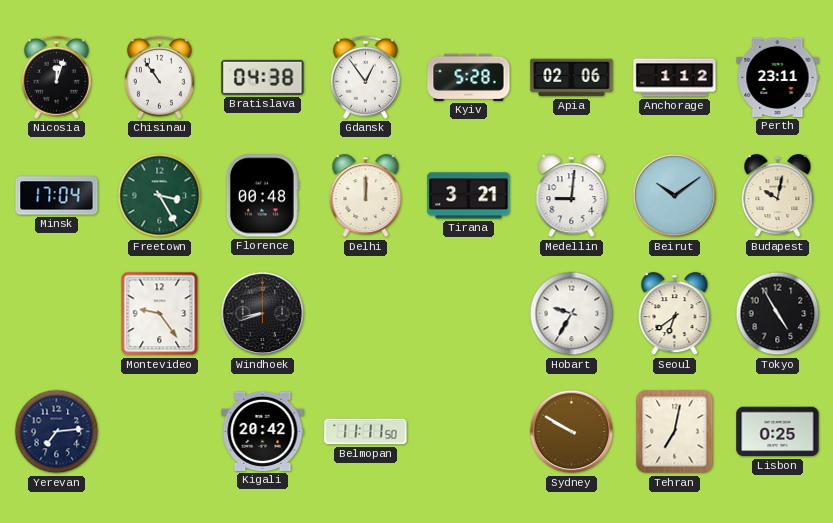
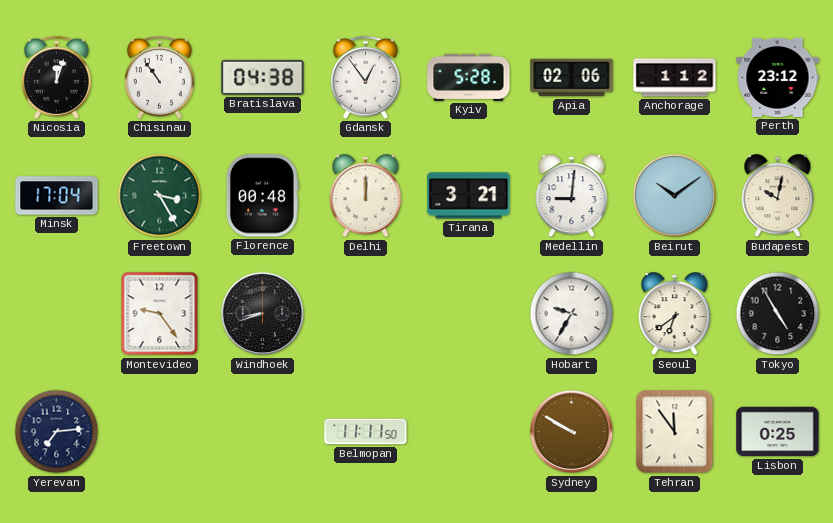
Perth: 23:11 -> 23:12 (778, 77)
Kigali: 20:42 -> none (263, 431)
Tehran: 7:02 -> 11:54 (675, 432)
